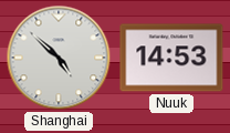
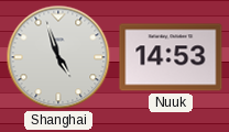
Shanghai: 4:52 -> 4:57 (58, 57)
